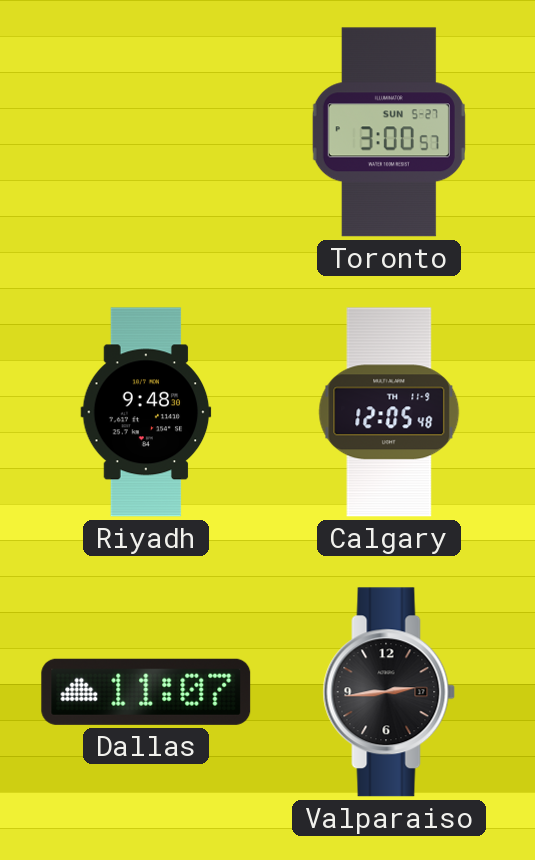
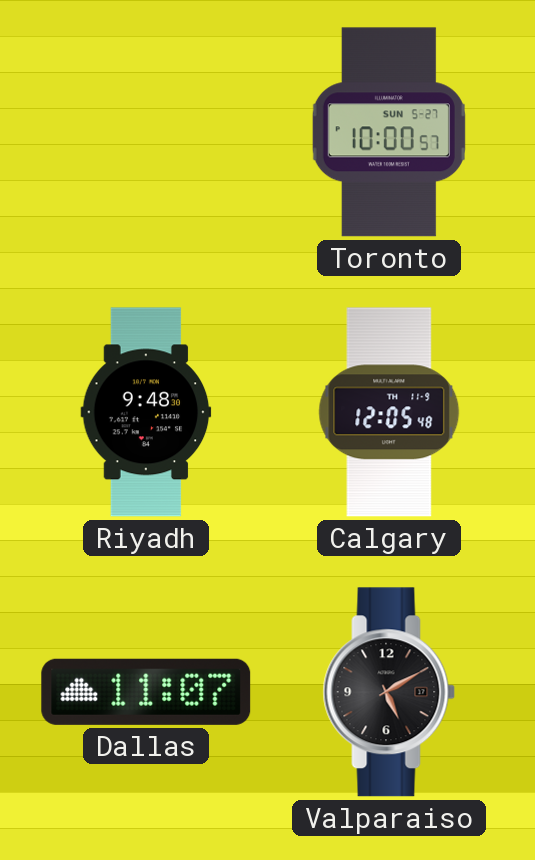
Toronto: 3:00 -> 10:00 (389, 132)
Valparaiso: 2:44 -> 5:10 (389, 692)
